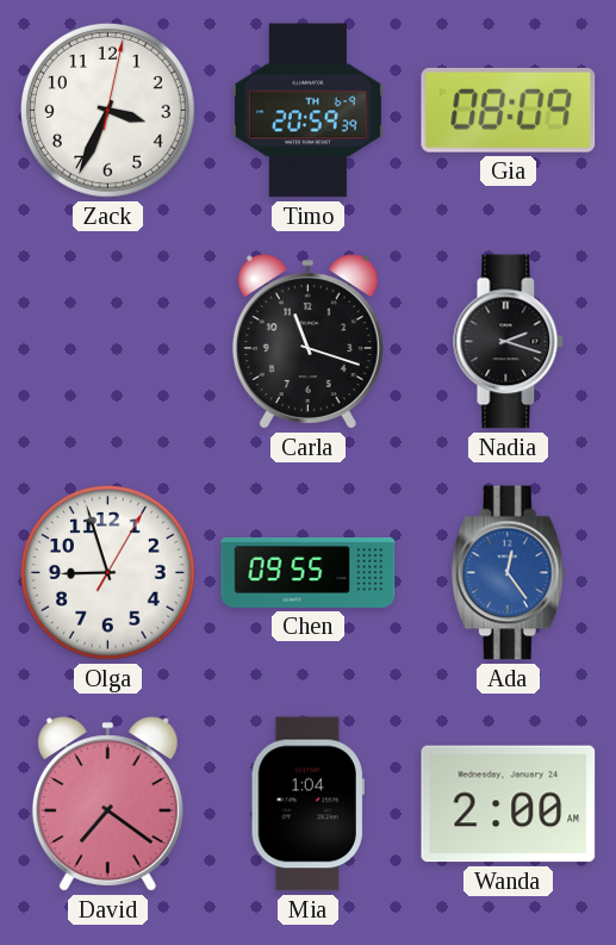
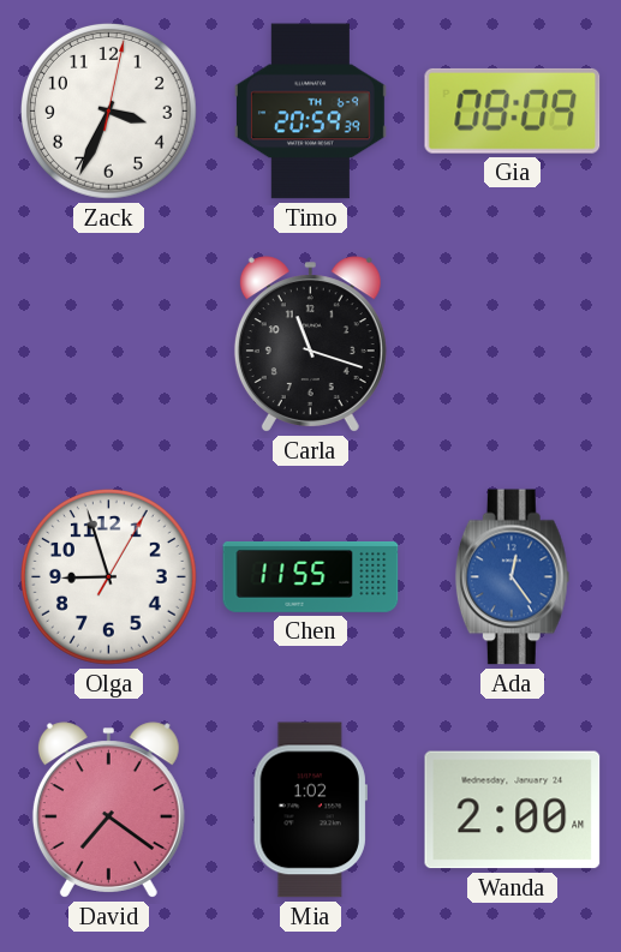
Nadia: 2:18 -> none (509, 342)
Chen: 09:55 -> 11:55 (311, 577)
Mia: 1:04 -> 1:02 (310, 810)
